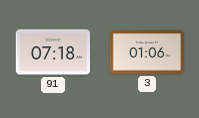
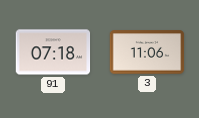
3: 01:06 -> 11:06 (147, 52)
